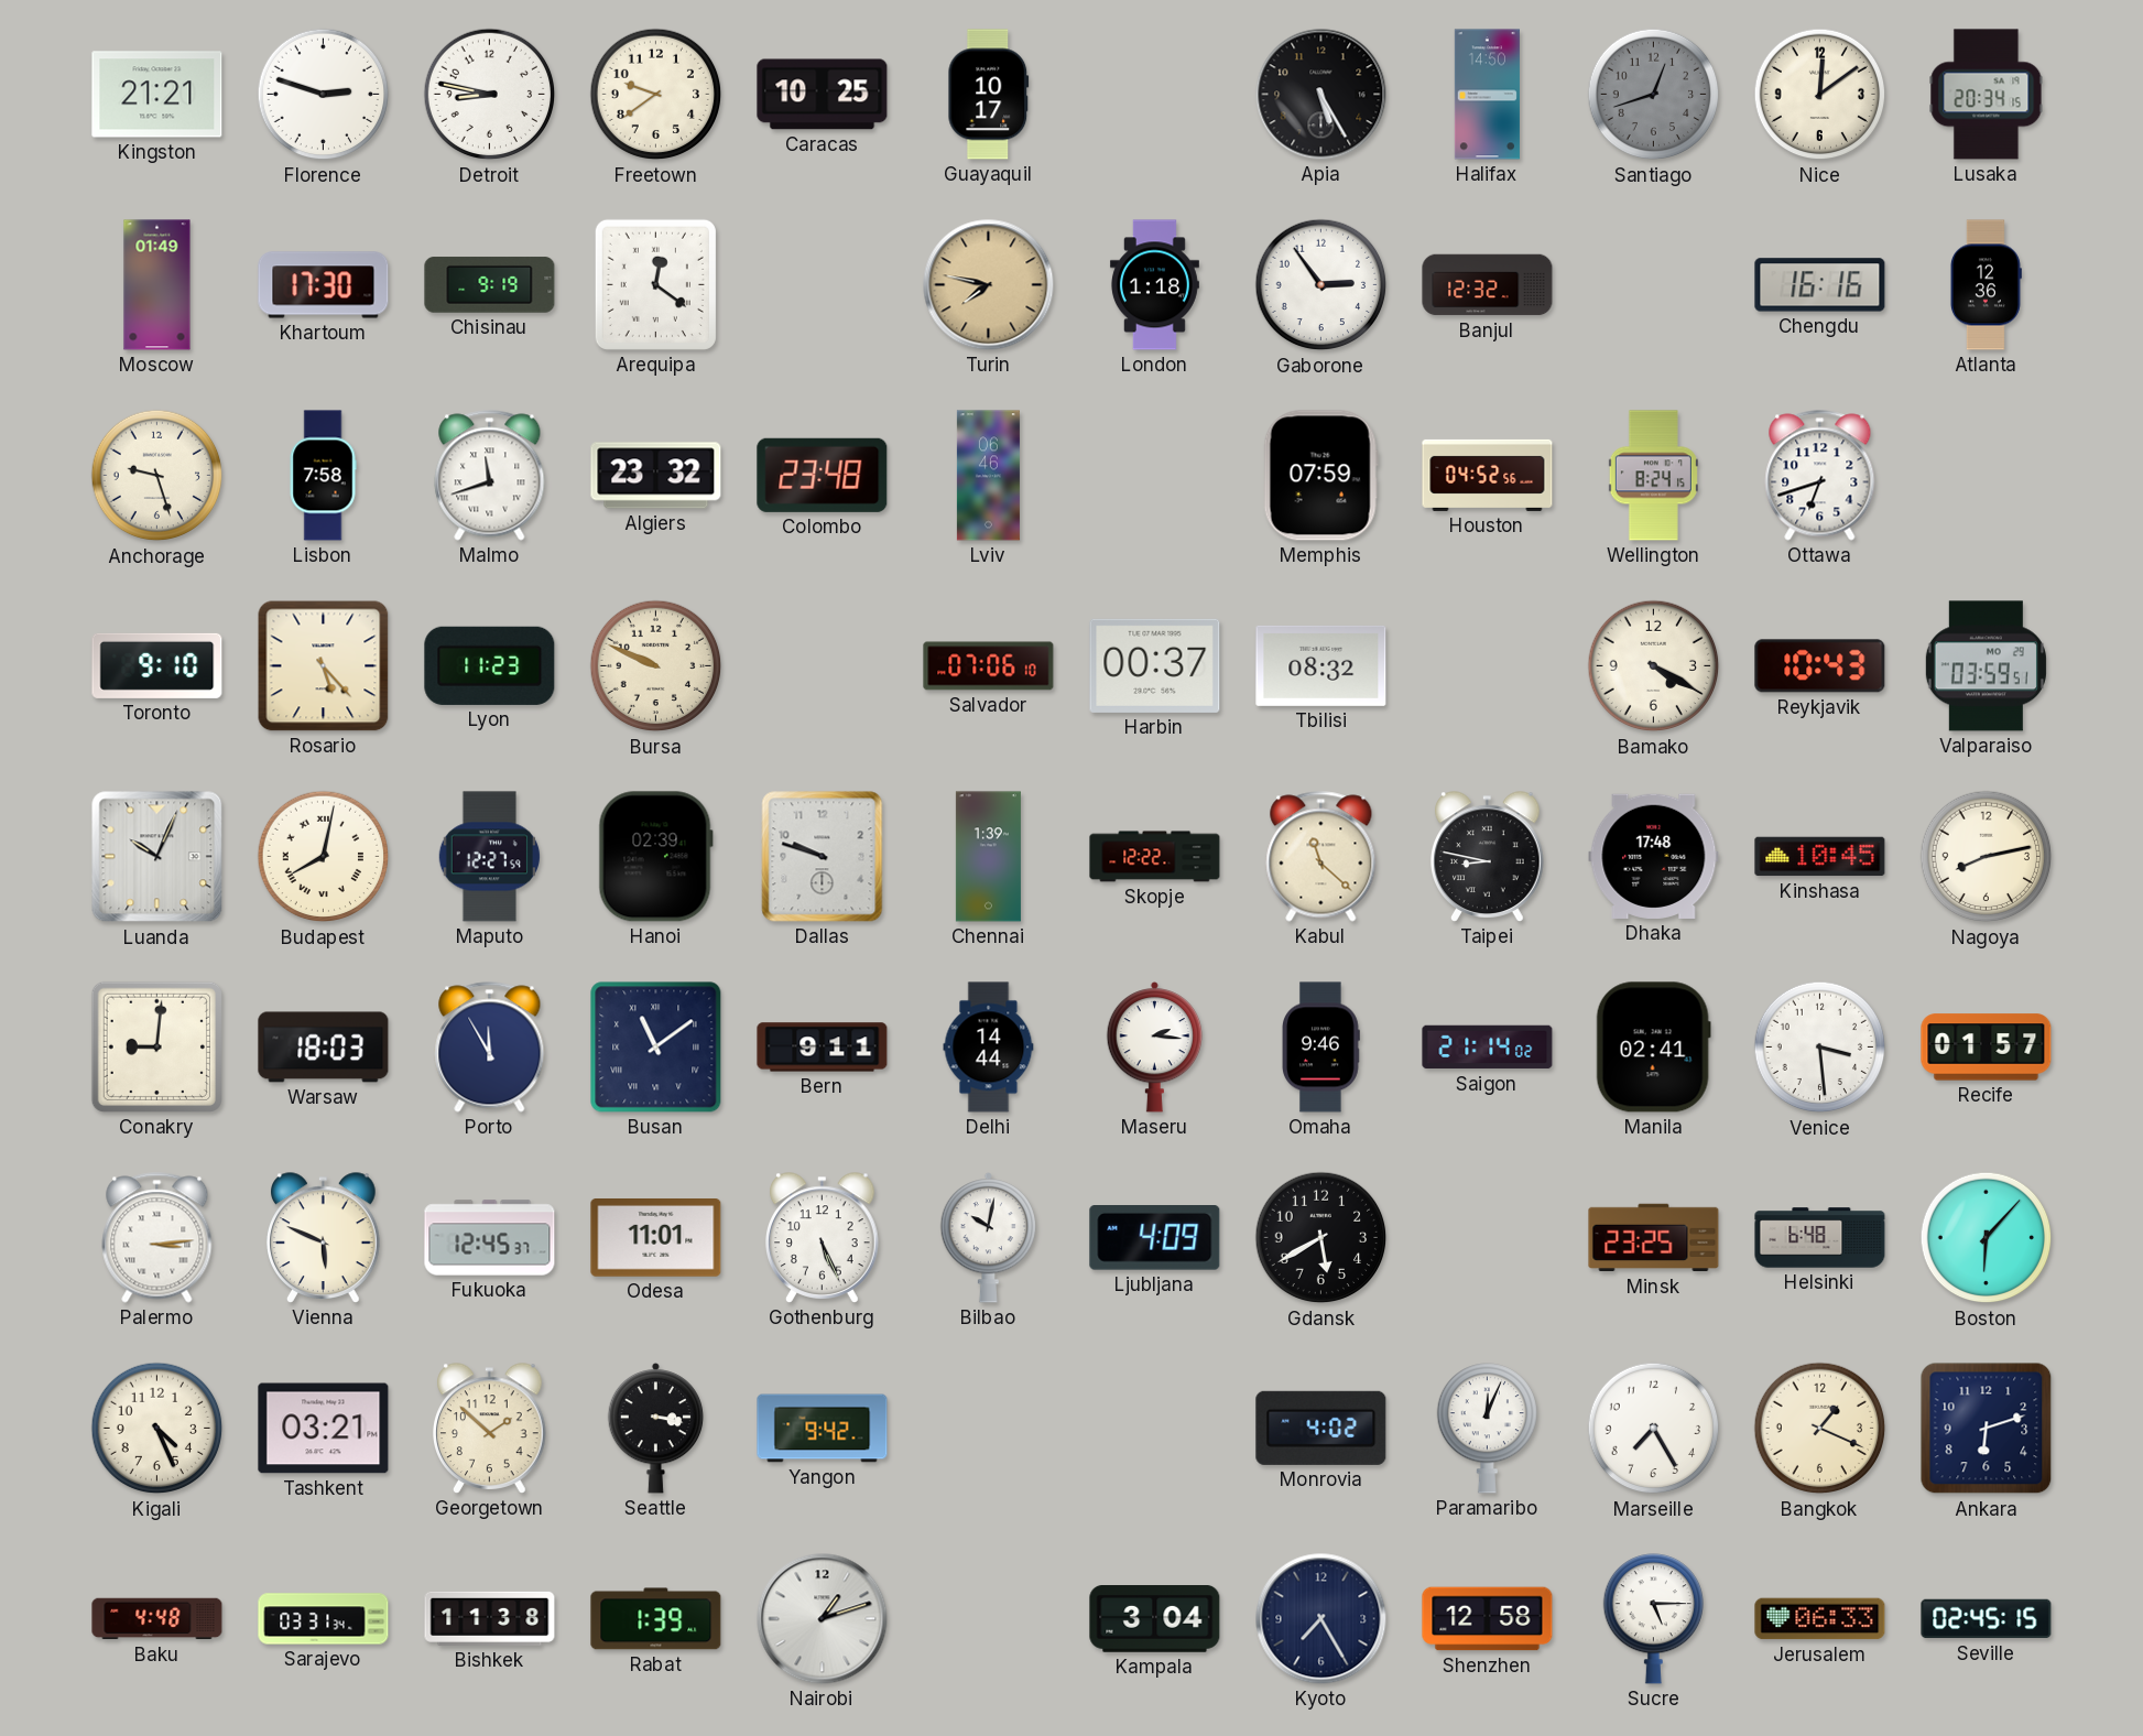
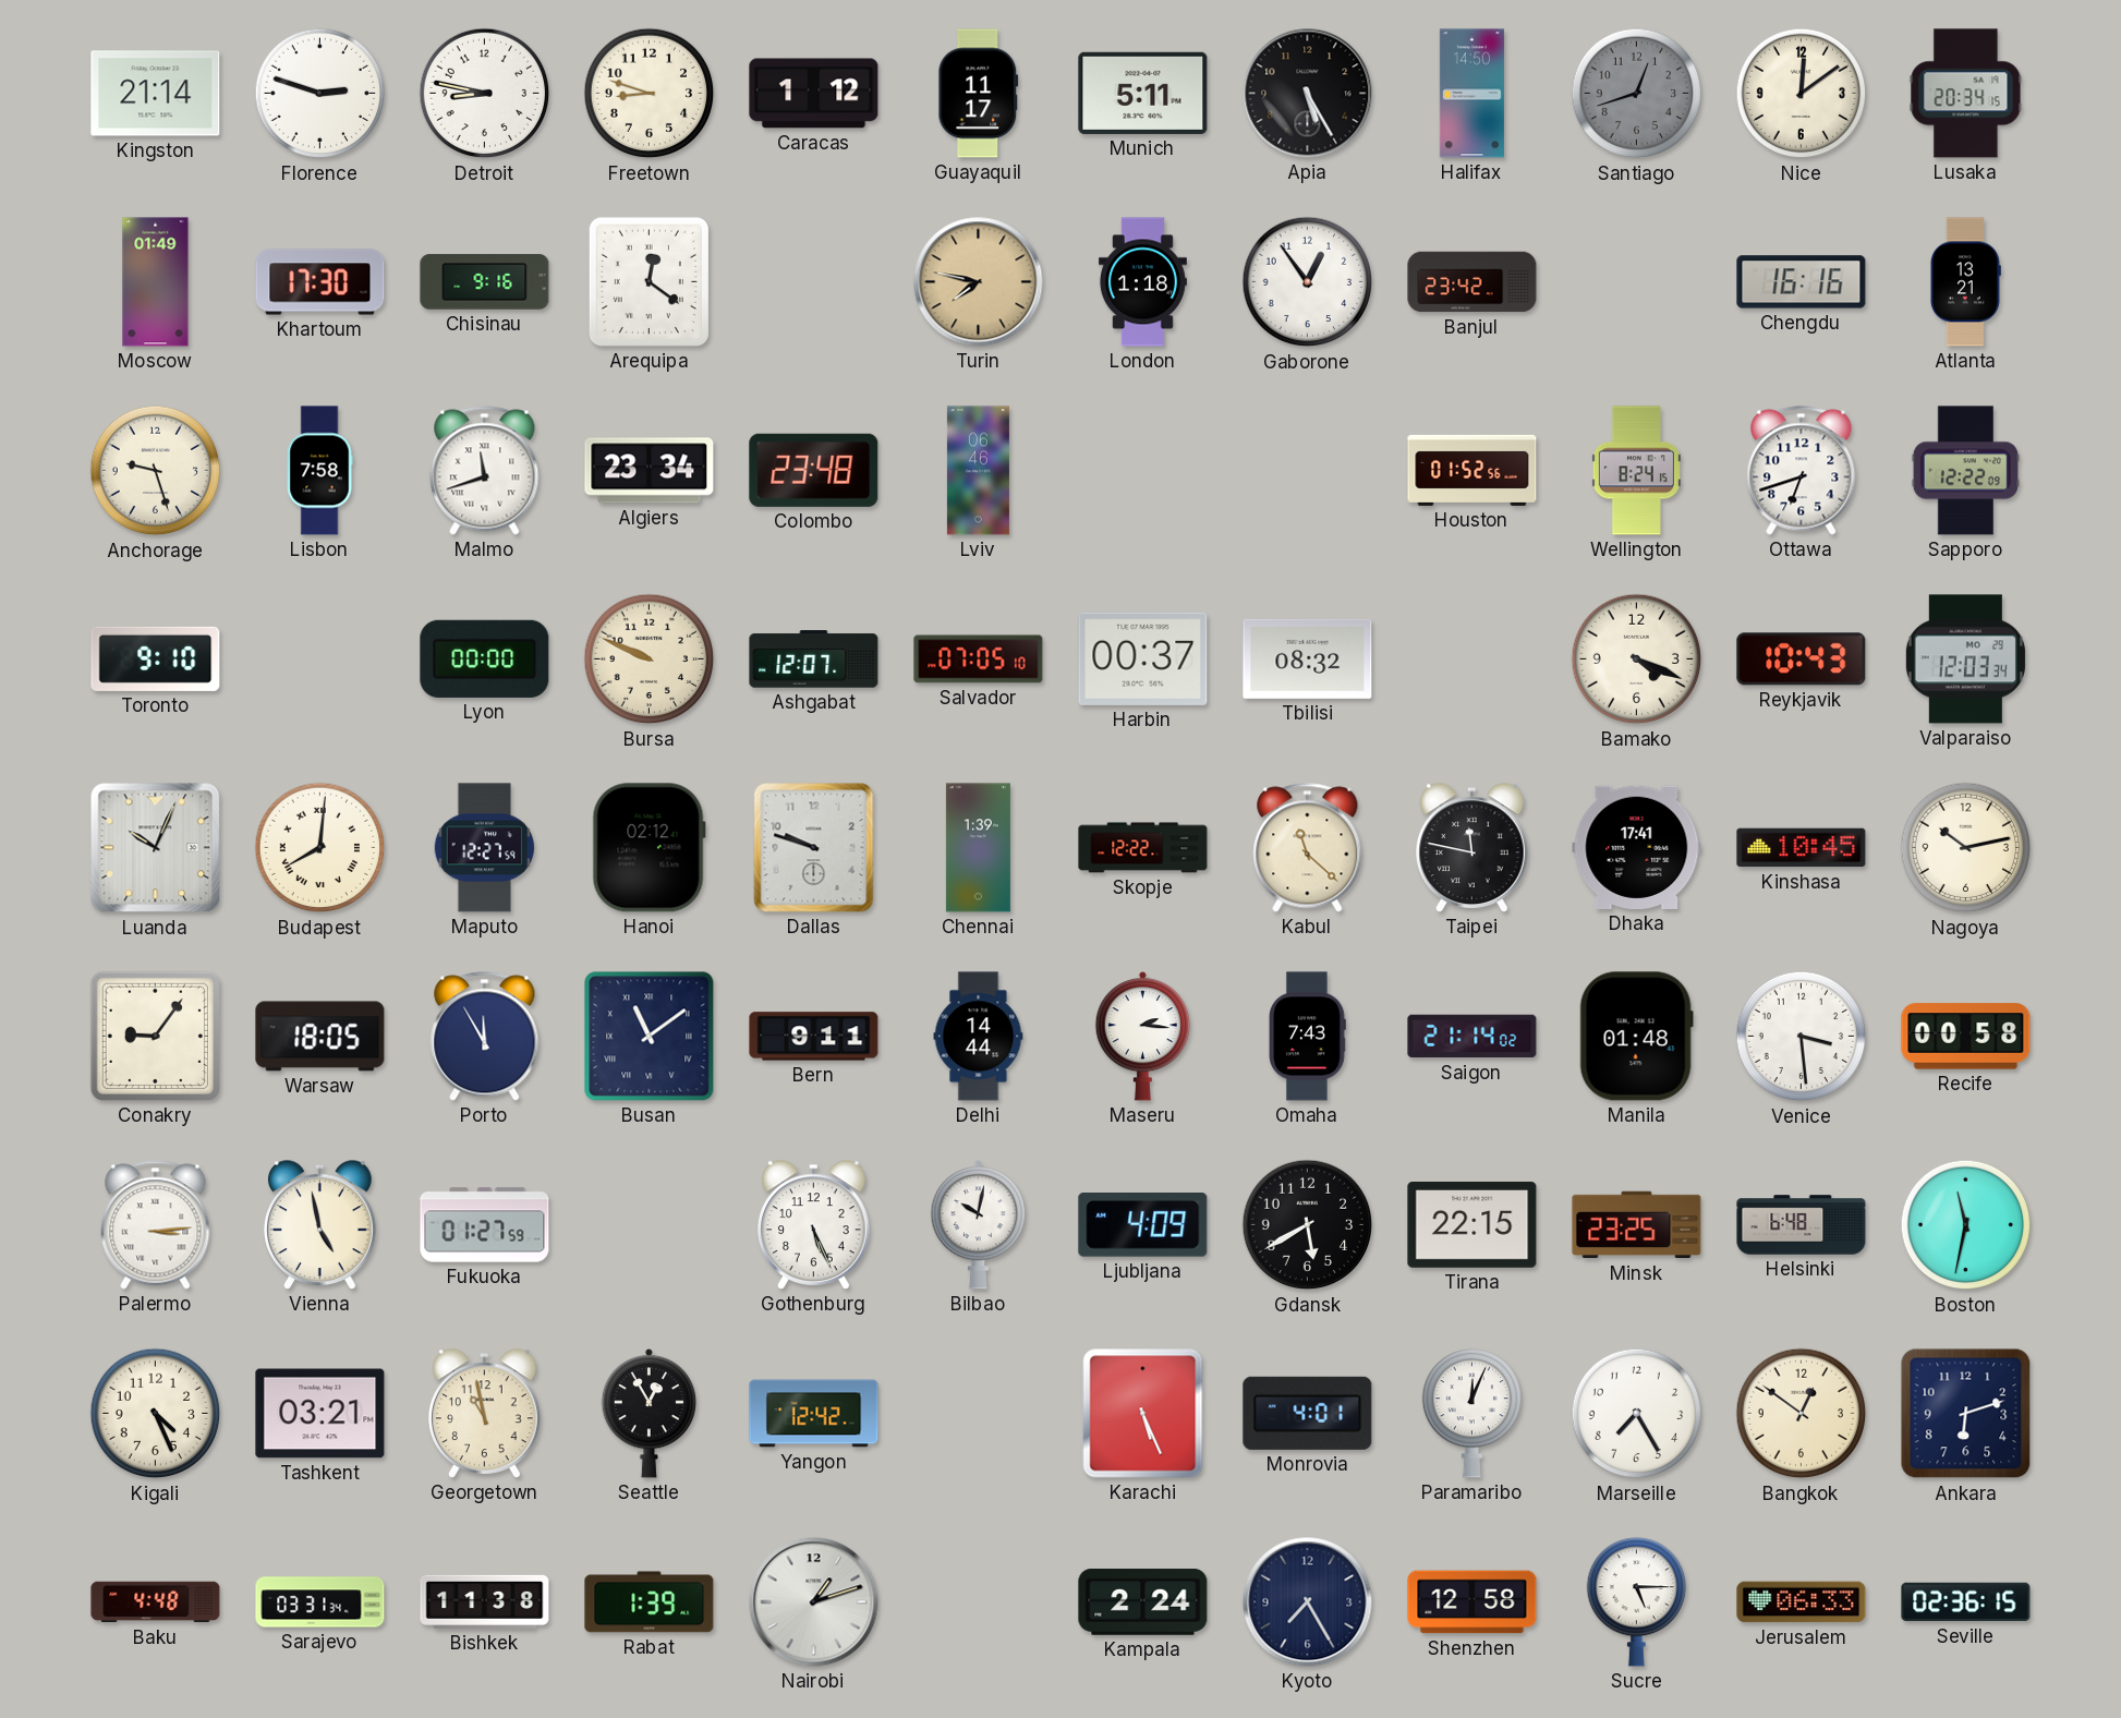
Kingston: 21:21 -> 21:14 (156, 94)
Freetown: 9:39 -> 8:48 (650, 94)
Caracas: 10:25 -> 1:12 (814, 94)
Guayaquil: 10:17 -> 11:17 (979, 94)
Munich: none -> 5:11 (1143, 93)
Chisinau: 9:19 -> 9:16 (485, 282)
Gaborone: 2:54 -> 12:54 (1308, 282)
Banjul: 12:32 -> 23:42 (1472, 282)
Atlanta: 12:36 -> 13:21 (1965, 282)
Algiers: 23:32 -> 23:34 (650, 471)
Memphis: 07:59 -> none (1320, 476)
Houston: 04:52 -> 01:52 (1472, 470)
Sapporo: none -> 12:22 (1965, 471)
Rosario: 5:23 -> none (324, 666)
Lyon: 11:23 -> 00:00 (485, 658)
Ashgabat: none -> 12:07 (814, 660)
Salvador: 07:06 -> 07:05 (979, 660)
Bamako: 4:20 -> 4:19 (1637, 660)
Valparaiso: 03:59 -> 12:03 (1965, 660)
Budapest: 8:02 -> 8:01 (320, 848)
Hanoi: 02:39 -> 02:12 (649, 848)
Taipei: 8:47 -> 11:47 (1472, 848)
Dhaka: 17:48 -> 17:41 (1637, 847)
Nagoya: 8:13 -> 10:13 (1966, 848)
Conakry: 9:01 -> 9:06 (155, 1036)
Warsaw: 18:03 -> 18:05 (320, 1037)
Omaha: 9:46 -> 7:43 (1308, 1037)
Manila: 02:41 -> 01:48 (1636, 1037)
Recife: 01:57 -> 00:58 (1966, 1037)
Vienna: 5:49 -> 4:58 (320, 1225)
Fukuoka: 12:45 -> 01:27 (485, 1225)
Odesa: 11:01 -> none (656, 1238)
Tirana: none -> 22:15 (1472, 1225)
Boston: 6:07 -> 11:32 (1966, 1225)
Georgetown: 1:52 -> 10:58 (485, 1414)
Seattle: 3:17 -> 12:55 (650, 1414)
Yangon: 9:42 -> 12:42 (814, 1414)
Karachi: none -> 5:26 (1143, 1414)
Monrovia: 4:02 -> 4:01 (1308, 1413)
Bangkok: 1:19 -> 12:51 (1802, 1414)
Kampala: 3:04 -> 2:24 (1143, 1602)
Seville: 02:45 -> 02:36 (1966, 1602)
